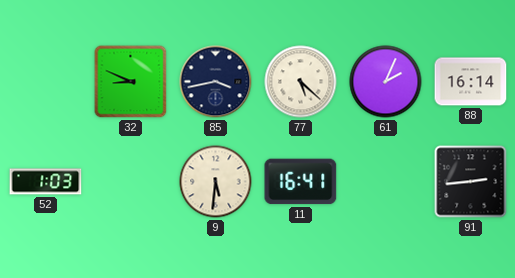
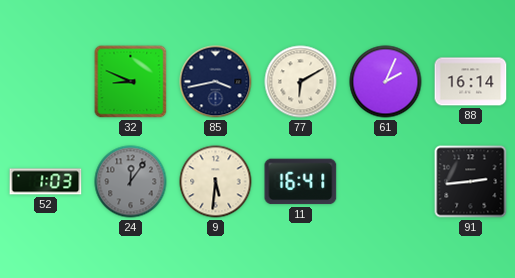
77: 5:22 -> 6:10 (301, 82)
24: none -> 12:06 (131, 182)
